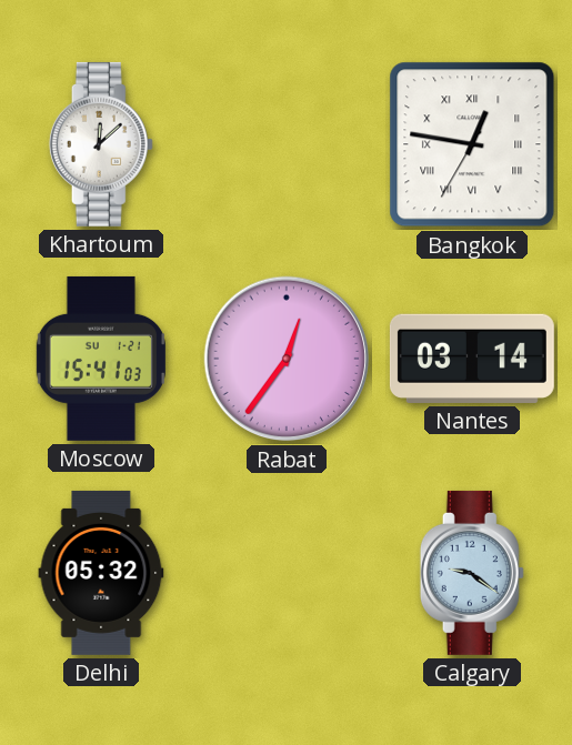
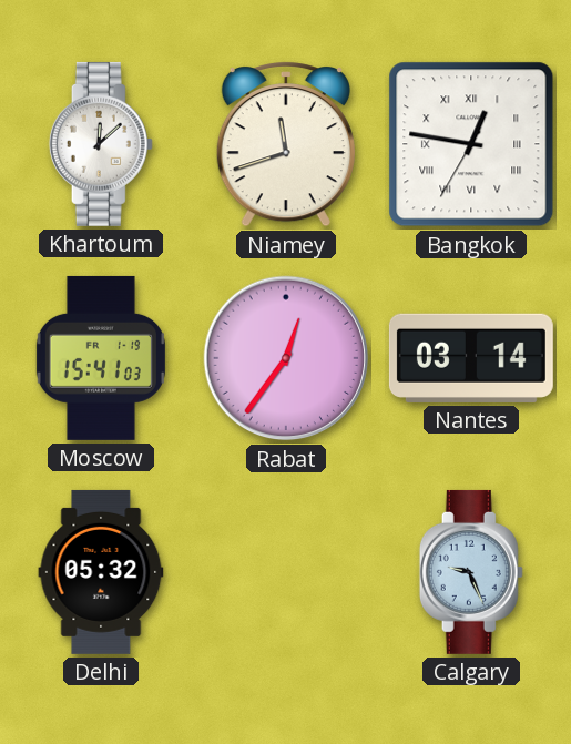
Niamey: none -> 11:42 (286, 145)
Moscow date: SU 1-21 -> FR 1-19 (101, 358)
Calgary: 9:21 -> 9:26 (471, 572)
